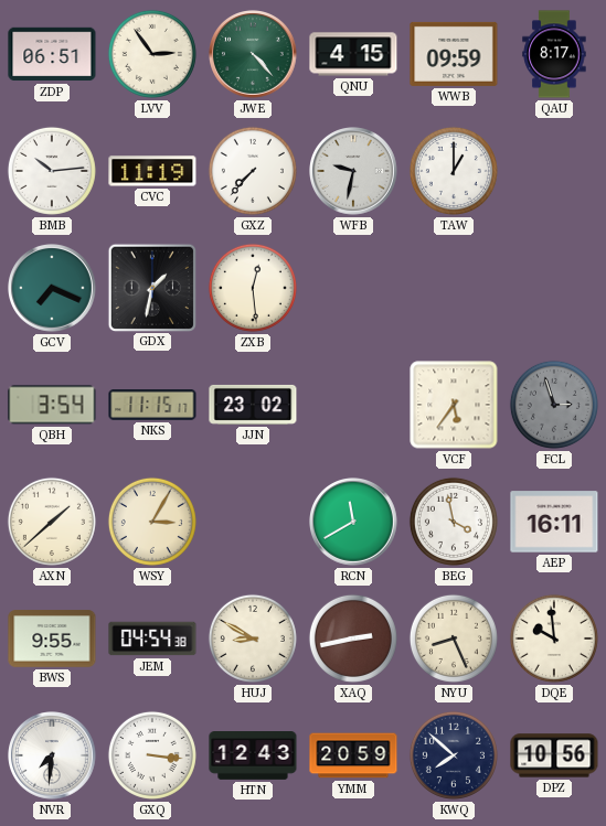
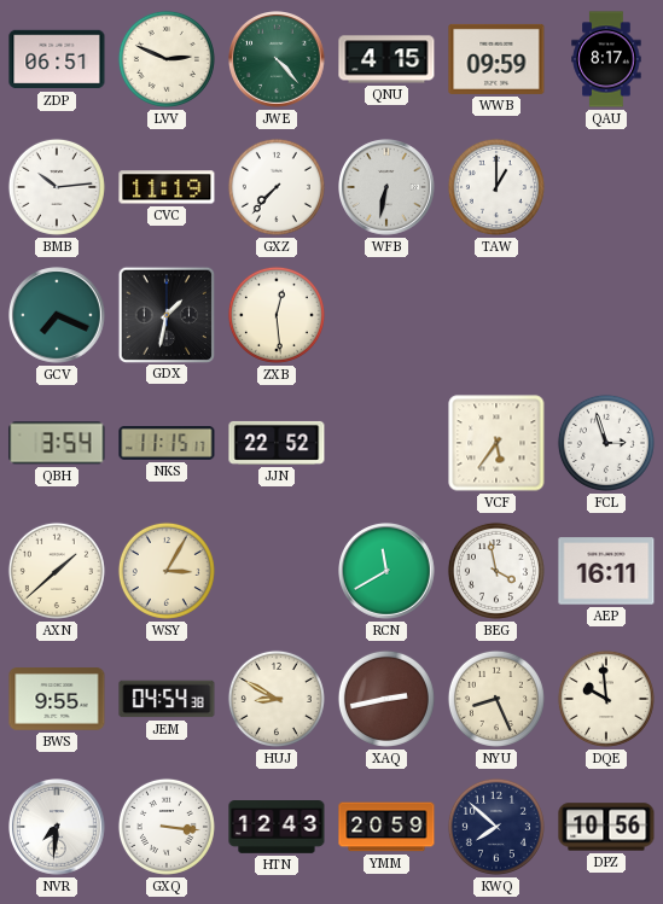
LVV: 2:54 -> 2:49 (167, 59)
WFB: 9:32 -> 6:32 (388, 188)
JJN: 23:02 -> 22:52 (277, 443)
FCL dial: grey -> white (606, 443)
